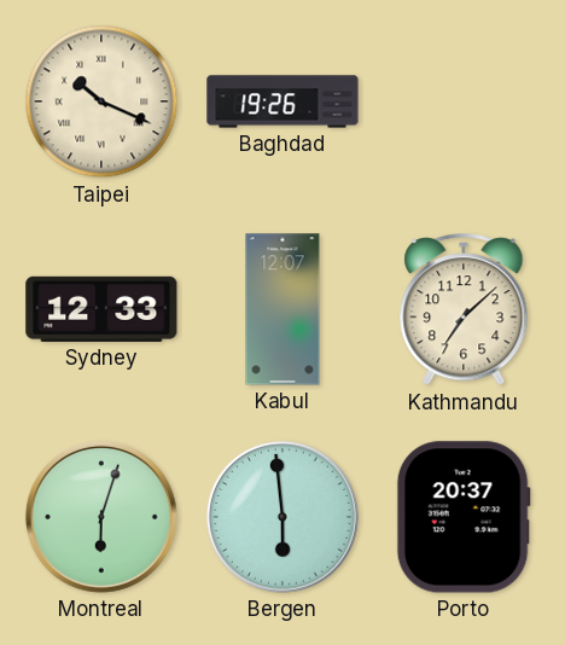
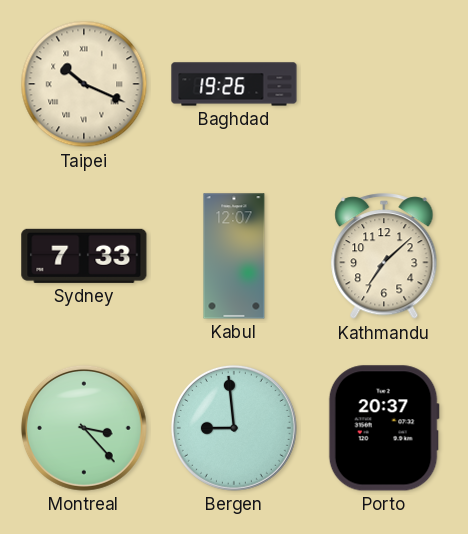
Sydney: 12:33 -> 7:33 (84, 256)
Montreal: 6:03 -> 3:23 (84, 428)
Bergen: 5:59 -> 8:59 (234, 428)
